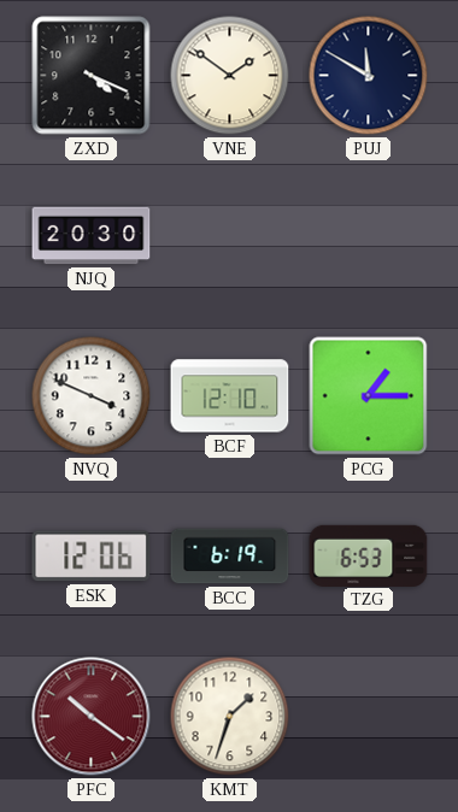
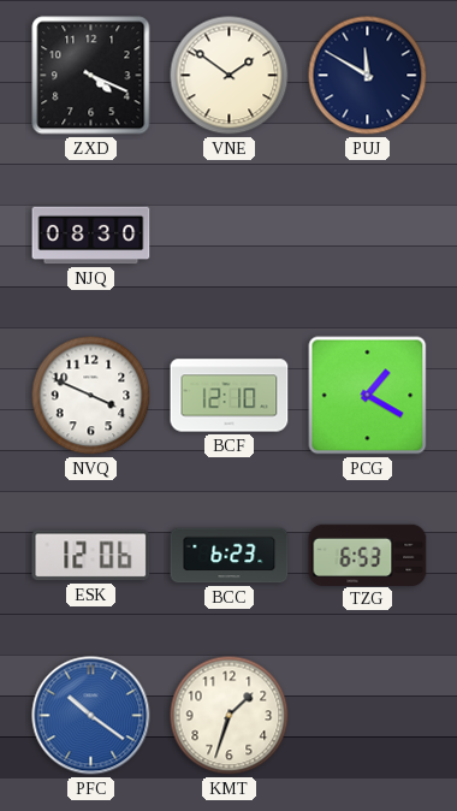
NJQ: 20:30 -> 08:30 (91, 236)
PCG: 1:15 -> 1:20 (368, 396)
BCC: 6:19 -> 6:23 (230, 556)
PFC dial: burgundy -> blue (91, 716)
